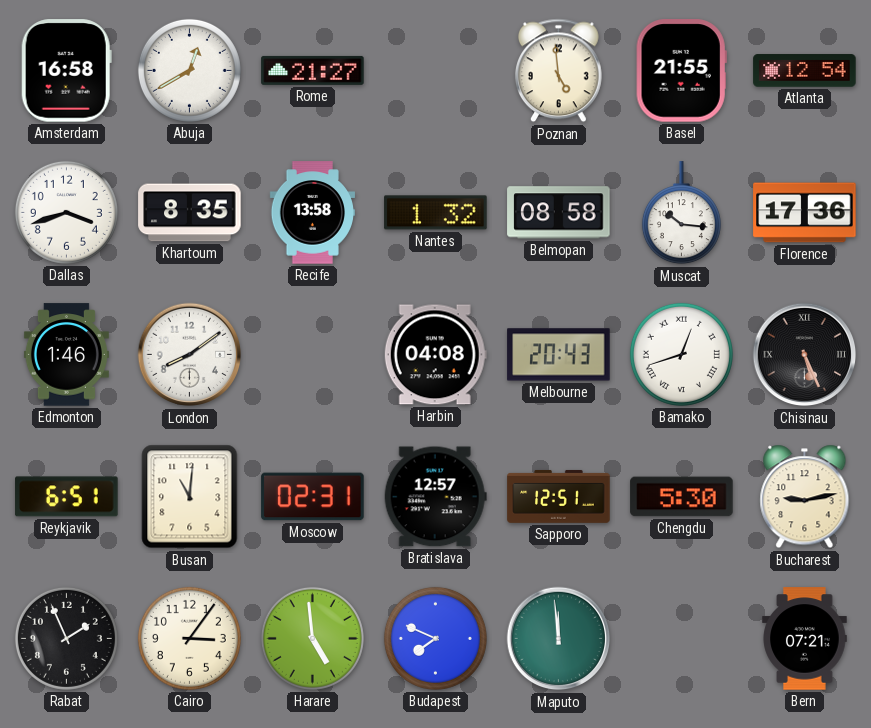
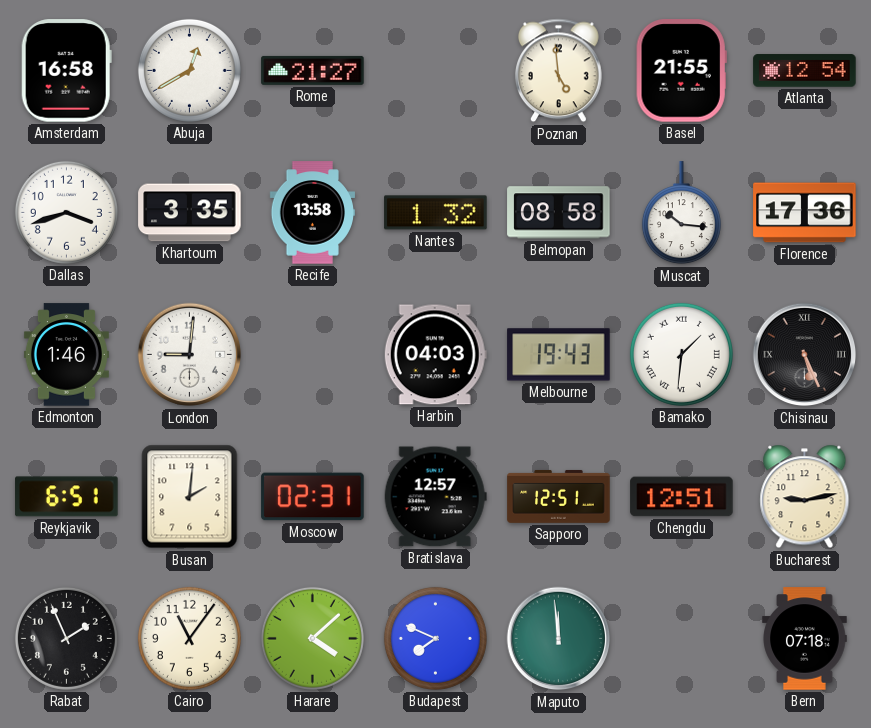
Khartoum: 8:35 -> 3:35 (190, 213)
London: 8:09 -> 9:01 (190, 355)
Harbin: 04:08 -> 04:03 (435, 355)
Melbourne: 20:43 -> 19:43 (559, 355)
Bamako: 12:42 -> 1:31 (681, 354)
Busan: 11:01 -> 2:01 (190, 497)
Chengdu: 5:30 -> 12:51 (682, 497)
Cairo: 3:06 -> 11:06 (189, 638)
Harare: 4:59 -> 4:08 (312, 638)
Bern: 07:21 -> 07:18 (805, 639)
